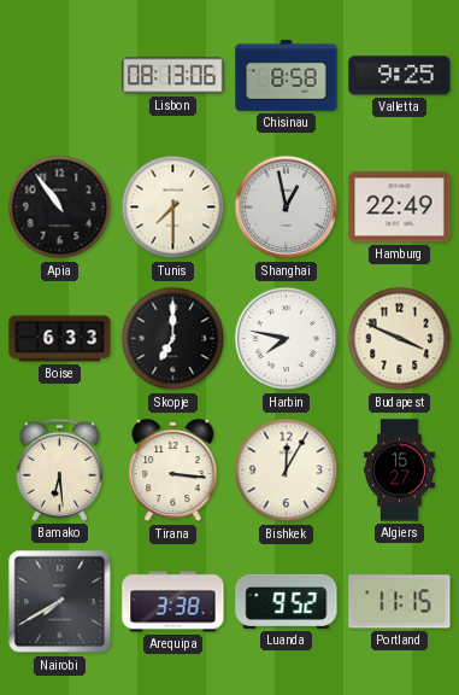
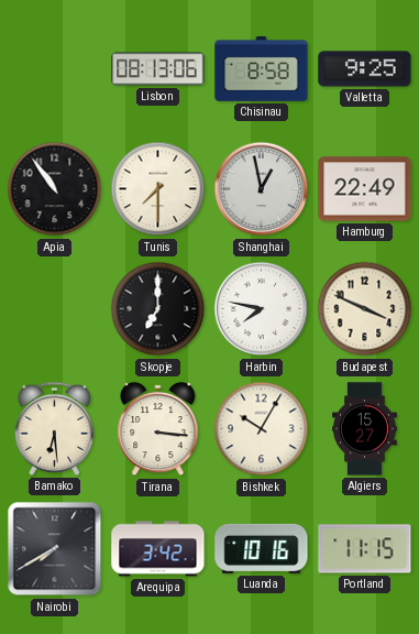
Boise: 6:33 -> none (60, 339)
Bishkek: 12:05 -> 10:05 (262, 429)
Arequipa: 3:38 -> 3:42 (158, 549)
Luanda: 9:52 -> 10:16 (262, 548)
